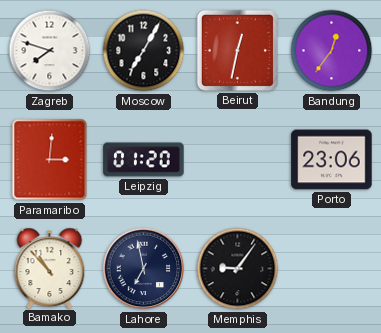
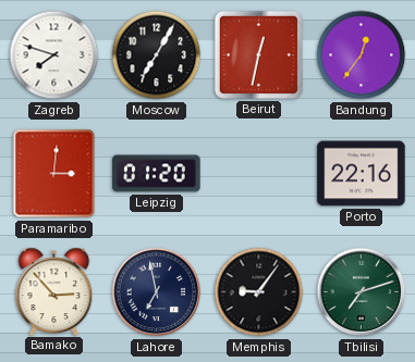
Porto: 23:06 -> 22:16 (362, 174)
Bamako: 10:53 -> 2:53 (54, 291)
Tbilisi: none -> 7:12 (362, 292)
